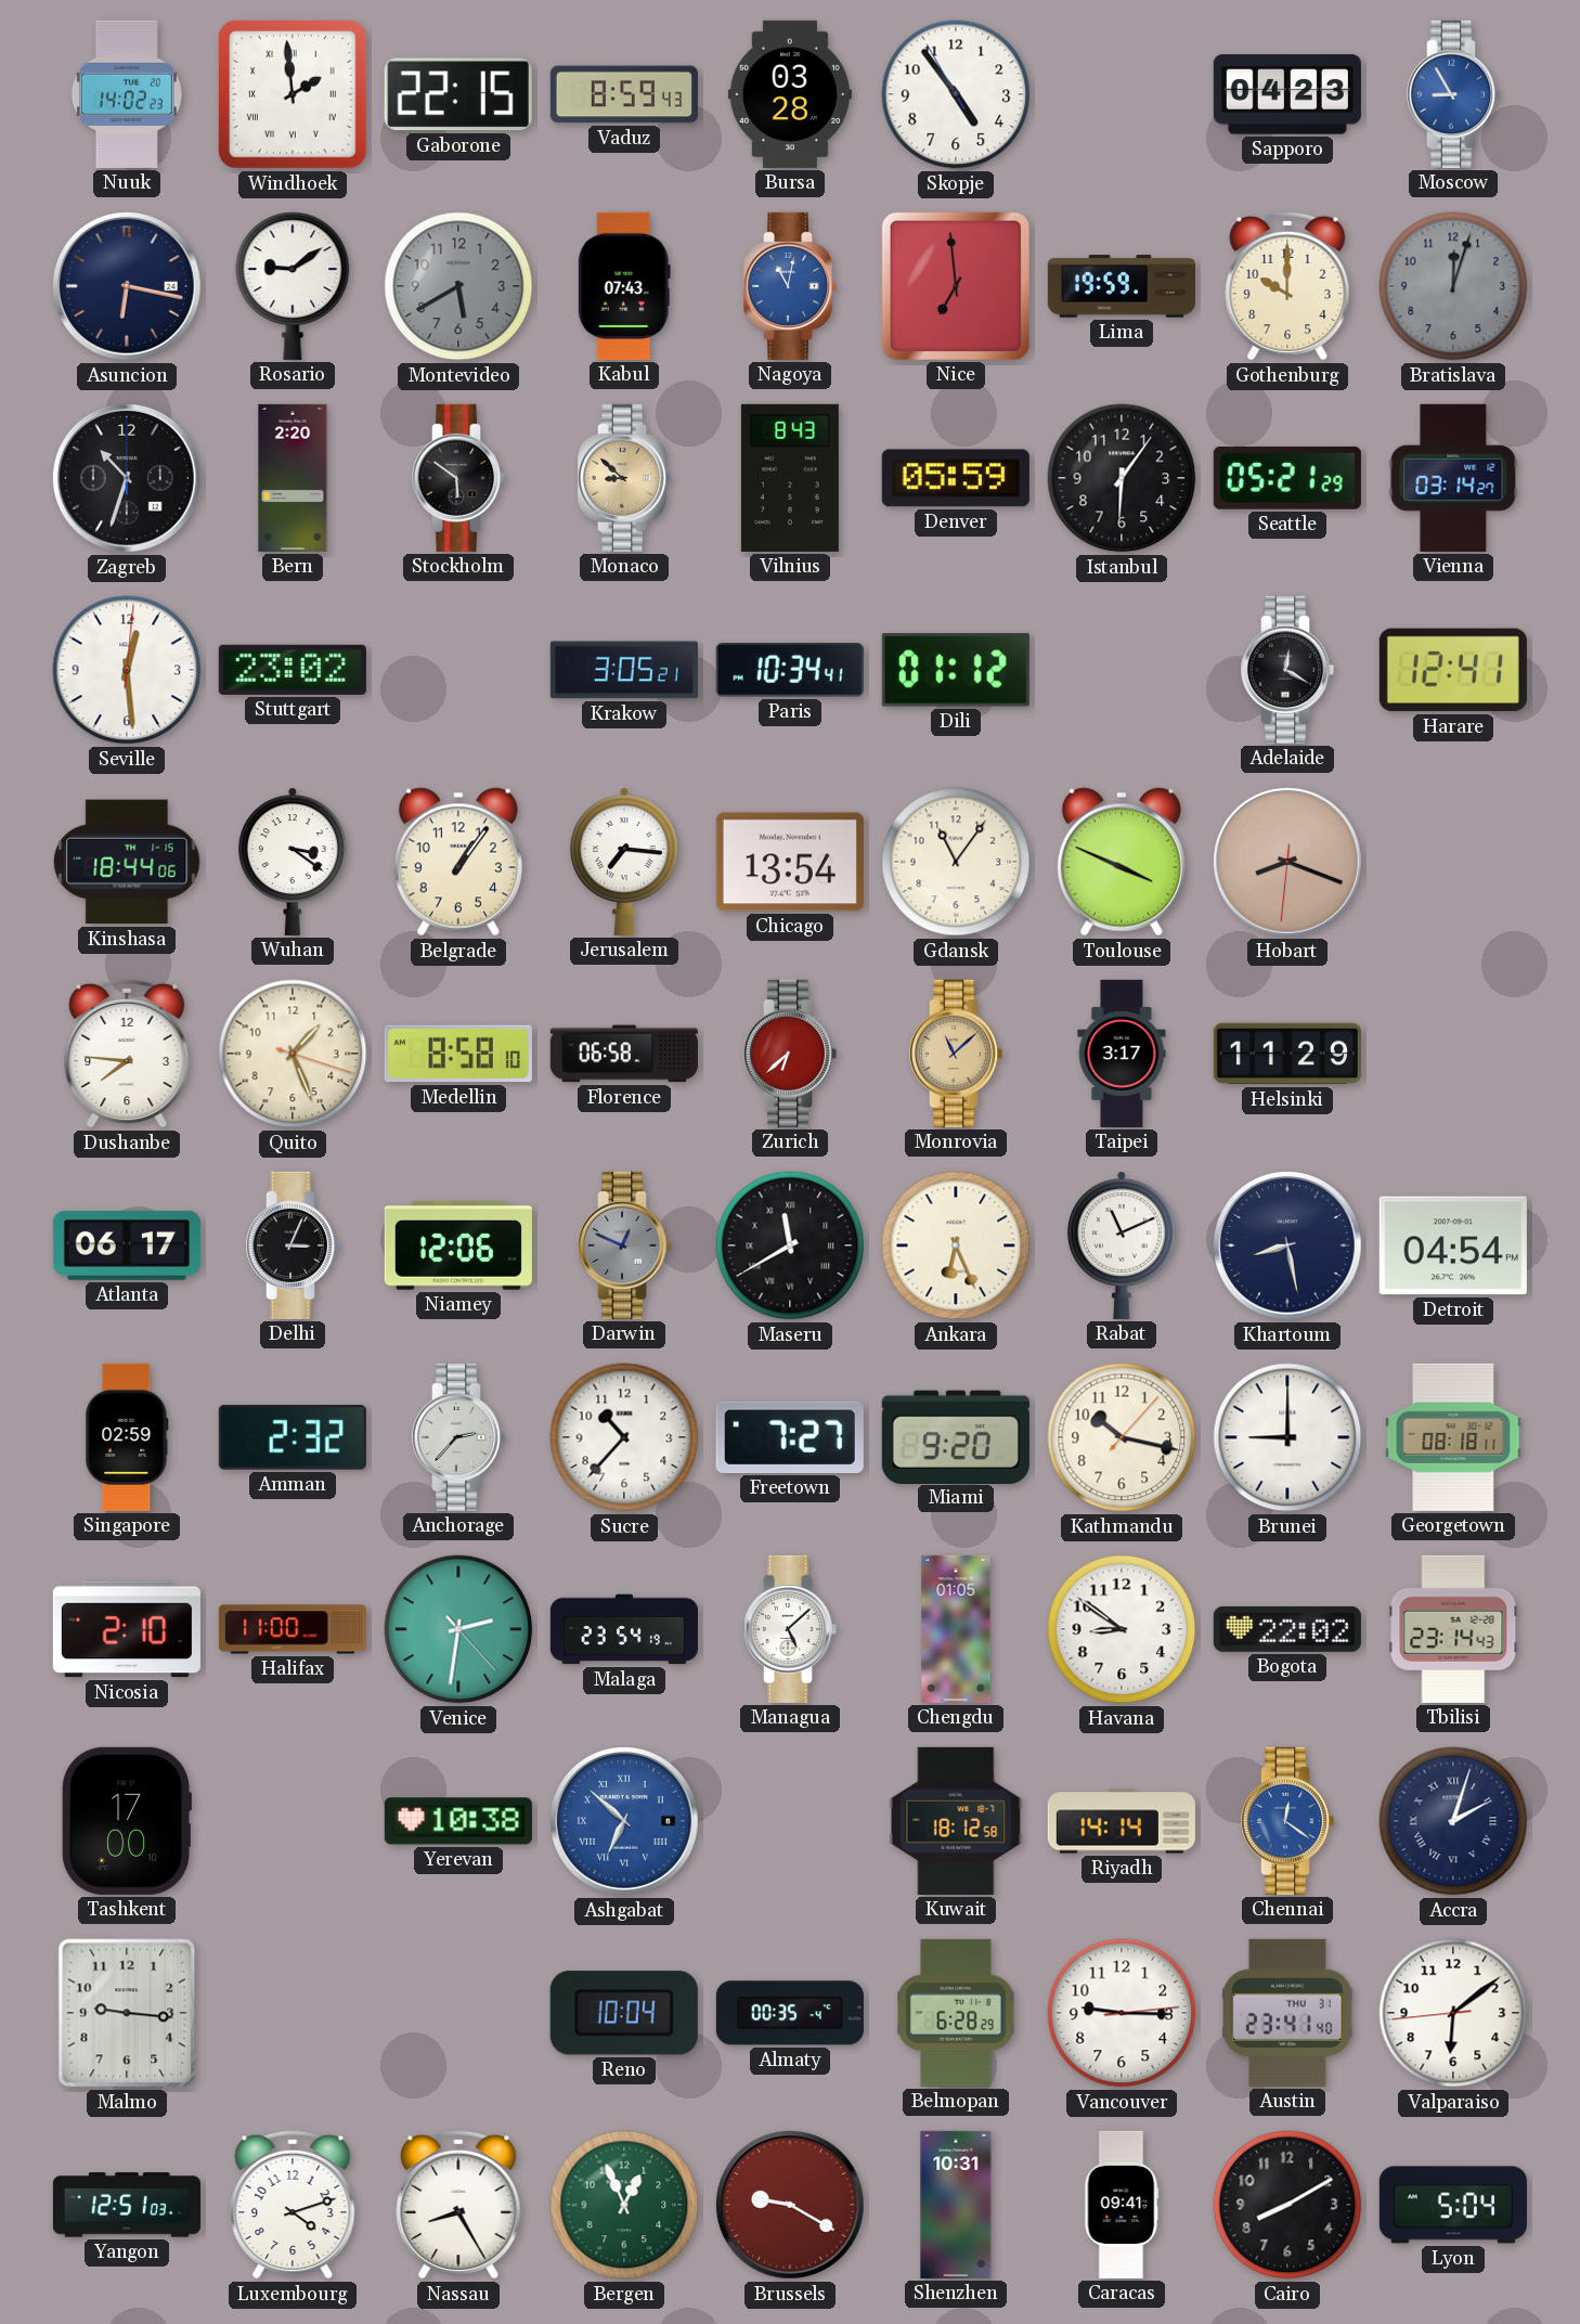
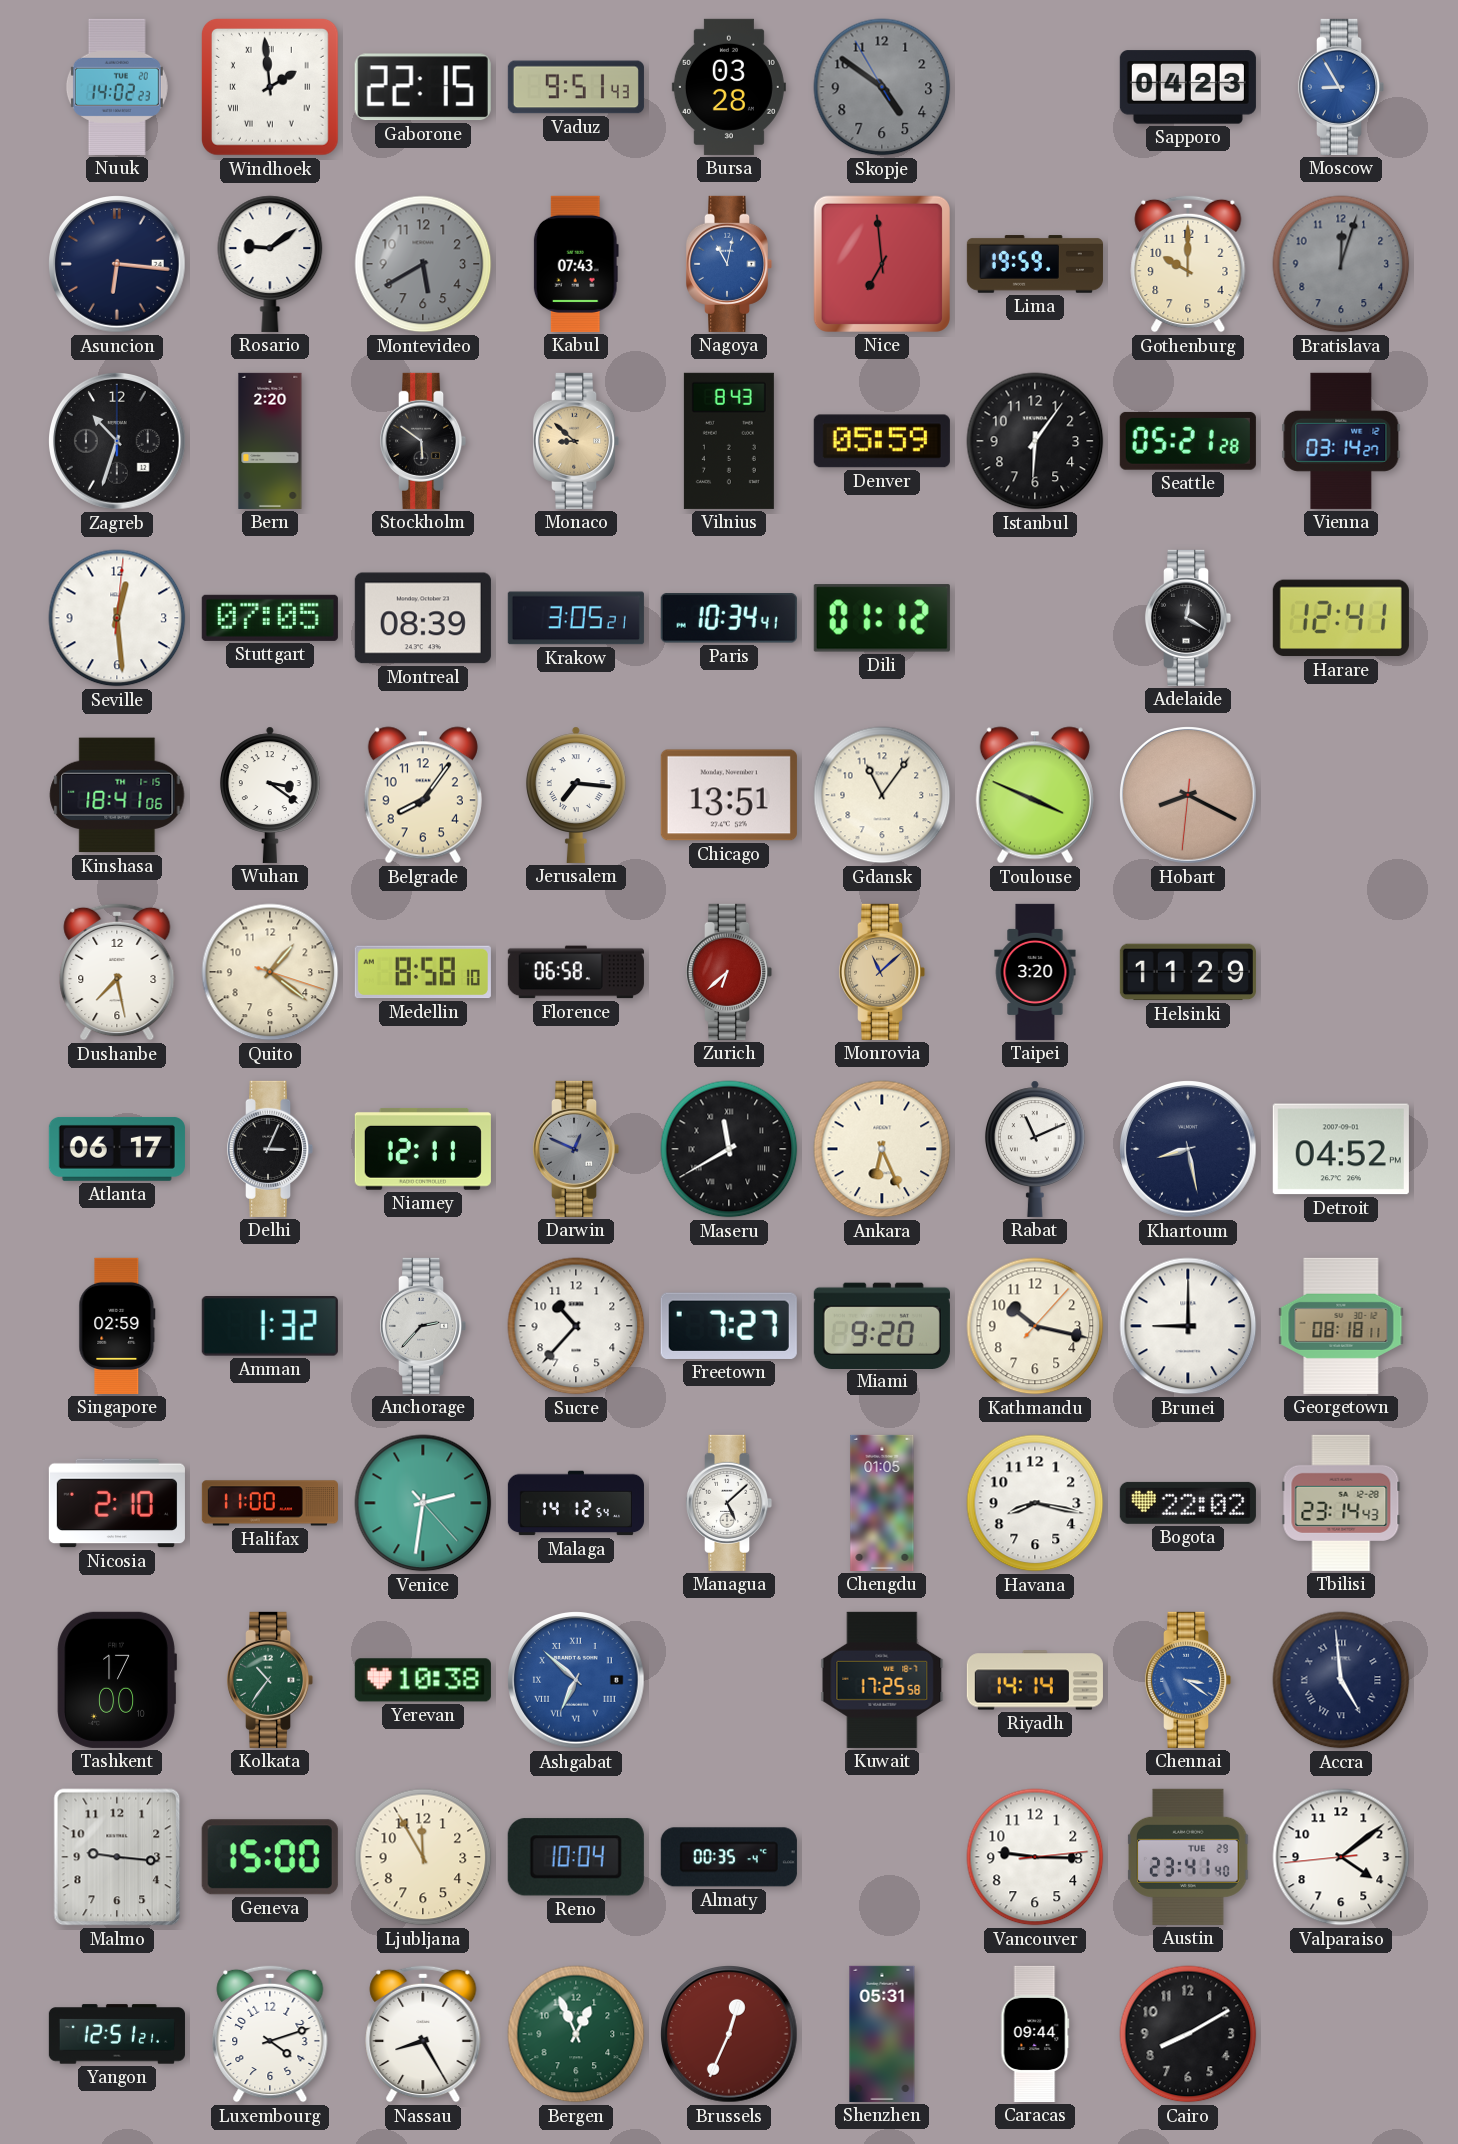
Vaduz: 8:59 -> 9:51 (576, 87)
Skopje: 4:53 -> 4:50 (882, 87)
Skopje dial: white -> grey (882, 87)
Asuncion: 6:17 -> 6:16 (118, 265)
Seattle: 05:21:29 -> 05:21:28 (1188, 441)
Stuttgart: 23:02 -> 07:05 (270, 618)
Montreal: none -> 08:39 (423, 618)
Kinshasa: 18:44 -> 18:41 (117, 795)
Belgrade: 1:06 -> 8:06 (423, 795)
Chicago: 13:54 -> 13:51 (729, 795)
Hobart: 8:18 -> 8:19 (1189, 796)
Dushanbe: 7:46 -> 7:28 (117, 972)
Quito: 1:26 -> 1:21 (270, 972)
Taipei: 3:17 -> 3:20 (1035, 972)
Niamey: 12:06 -> 12:11 (423, 1149)
Detroit: 04:54 -> 04:52 (1341, 1149)
Amman: 2:32 -> 1:32 (270, 1327)
Malaga: 23:54 -> 14:12 (576, 1503)
Havana: 8:51 -> 8:17 (1035, 1503)
Kolkata: none -> 10:36 (270, 1680)
Kuwait: 18:12 -> 17:25 (882, 1680)
Chennai: 12:21 -> 3:21 (1188, 1680)
Accra: 2:03 -> 4:59 (1341, 1680)
Geneva: none -> 15:00 (270, 1857)
Ljubljana: none -> 11:55 (423, 1857)
Belmopan: 6:28 -> none (956, 2013)
Austin date: THU 31 -> TUE 29 (1188, 1857)
Valparaiso: 6:08 -> 4:08 (1341, 1857)
Yangon: 12:51:03 -> 12:51:21 (117, 2034)
Brussels: 9:20 -> 12:34 (730, 2035)
Shenzhen: 10:31 -> 05:31 (882, 2034)
Caracas: 09:41 -> 09:44 (1035, 2034)
Lyon: 5:04 -> none (1453, 2205)
